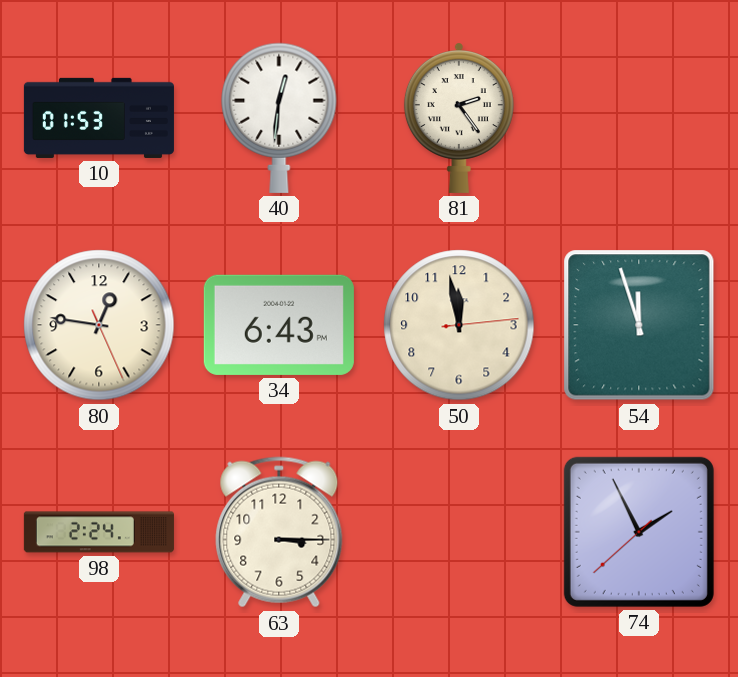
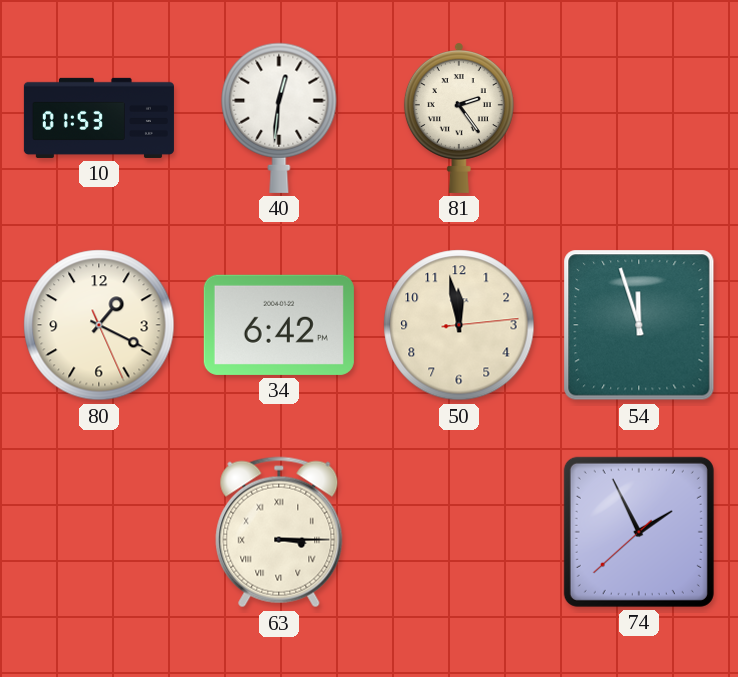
80: 12:46 -> 1:19 (99, 325)
34: 6:43 -> 6:42 (279, 325)
98: 2:24 -> none (99, 532)
63 numerals: Arabic -> Roman (279, 532)
